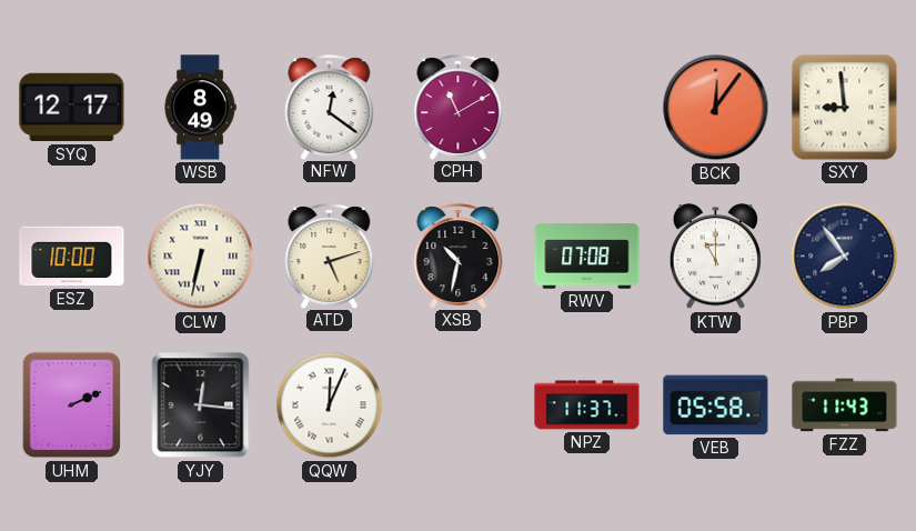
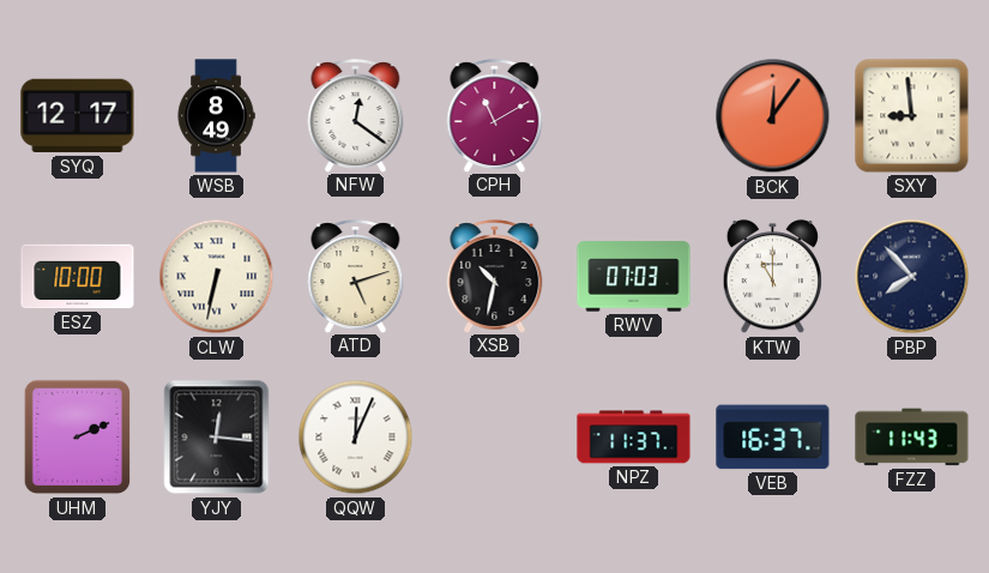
RWV: 07:08 -> 07:03 (634, 277)
PBP: 7:54 -> 7:53 (912, 277)
VEB: 05:58 -> 16:37 (773, 438)
